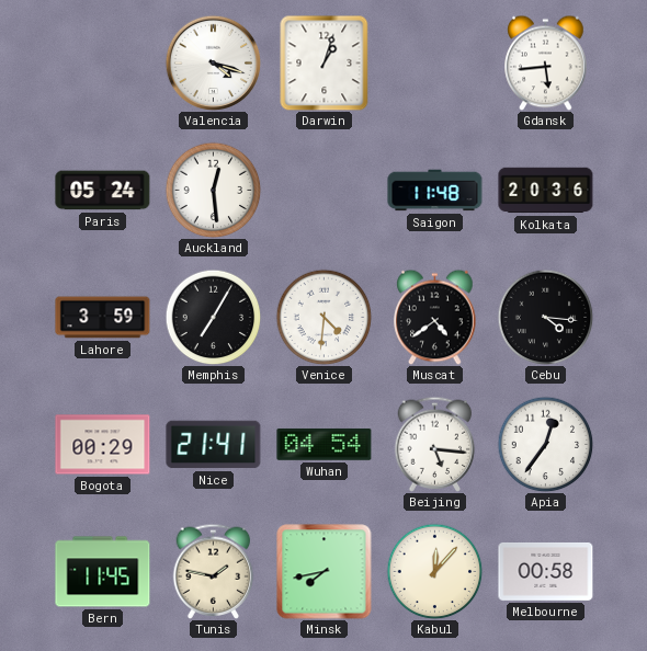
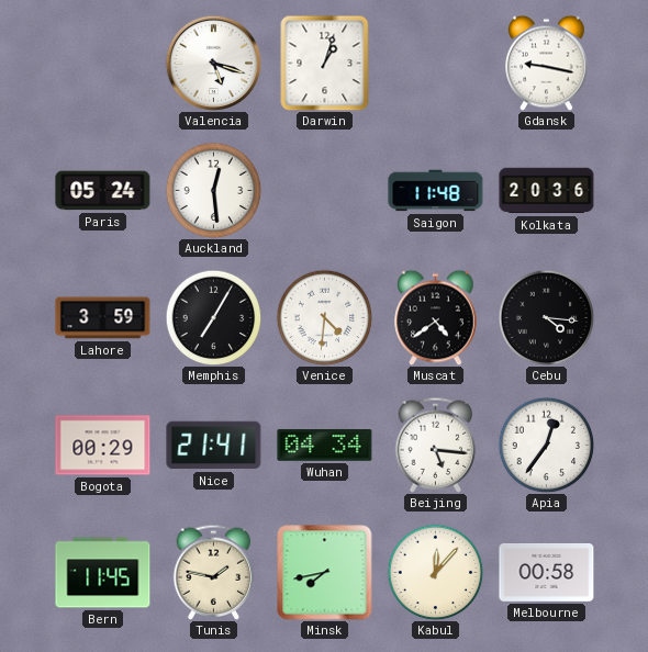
Valencia: 4:18 -> 5:18 (213, 63)
Gdansk: 5:44 -> 9:17 (547, 63)
Wuhan: 04:54 -> 04:34 (325, 446)
